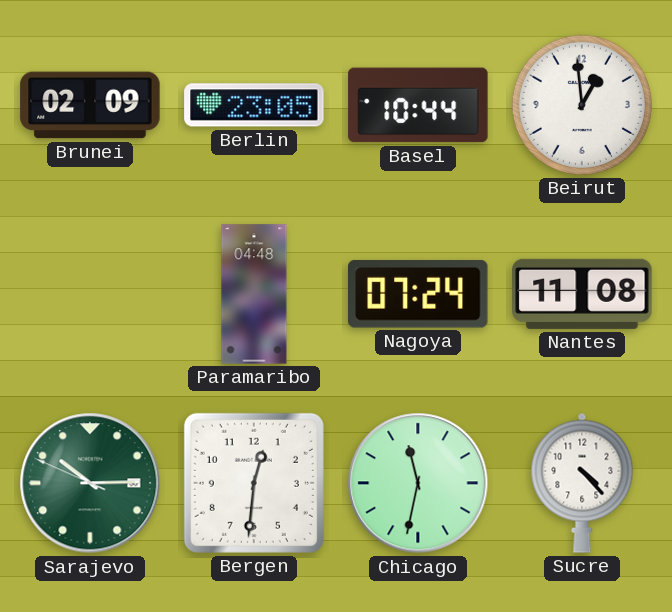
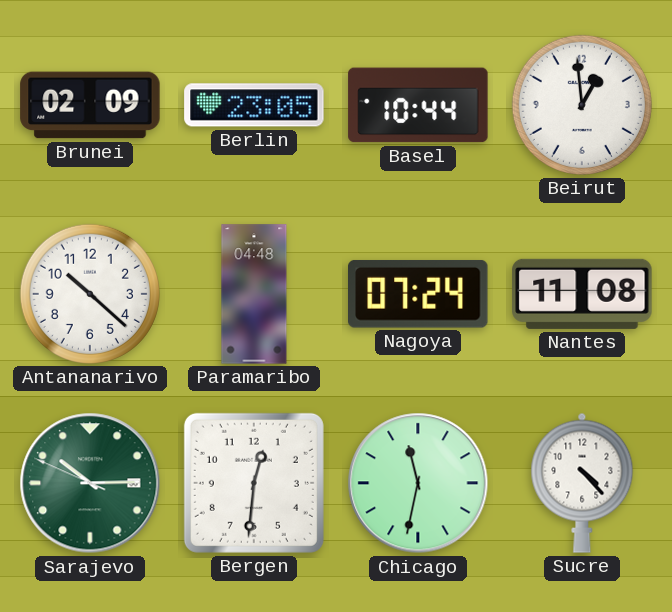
Antananarivo: none -> 10:22 (90, 294)
